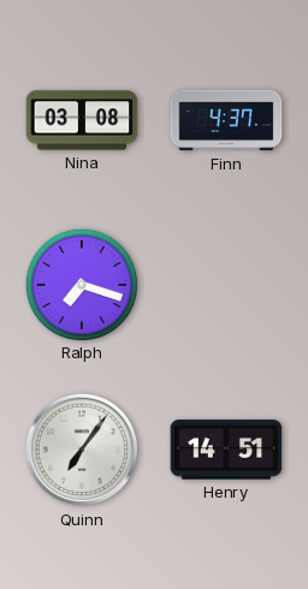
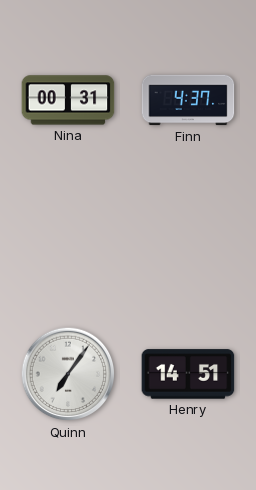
Nina: 03:08 -> 00:31 (68, 100)
Ralph: 7:18 -> none (81, 284)
